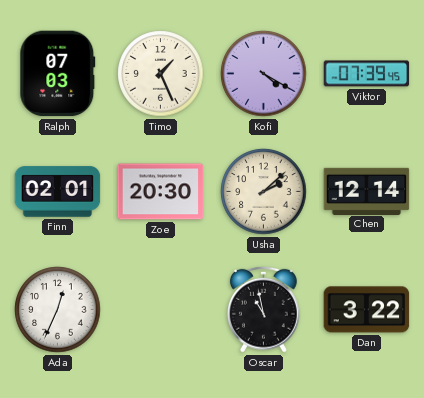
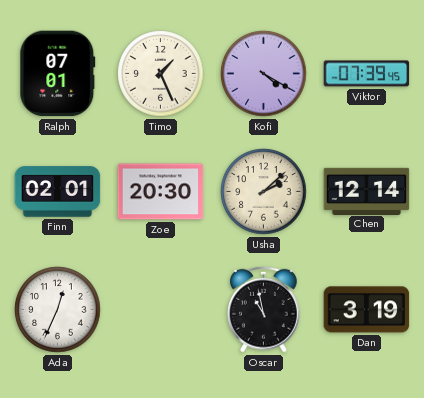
Ralph: 07:03 -> 07:01 (58, 74)
Dan: 3:22 -> 3:19 (367, 310)
